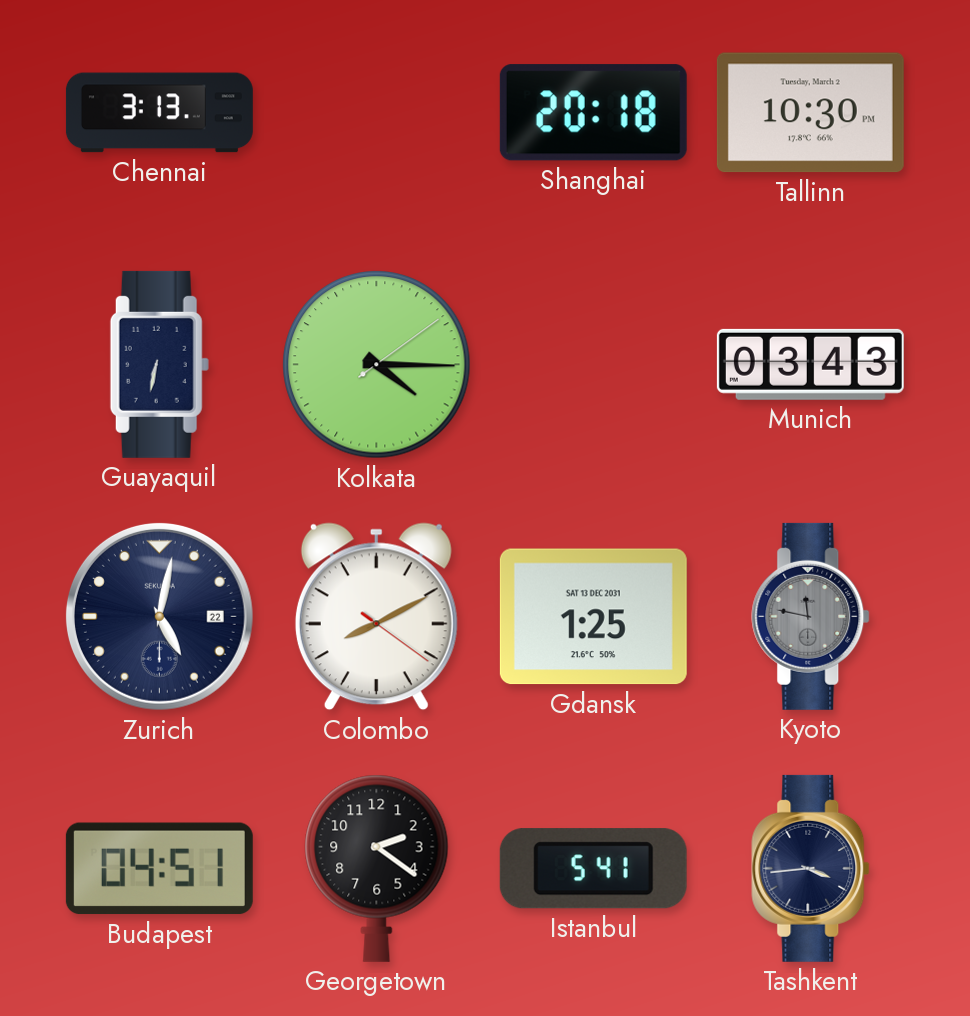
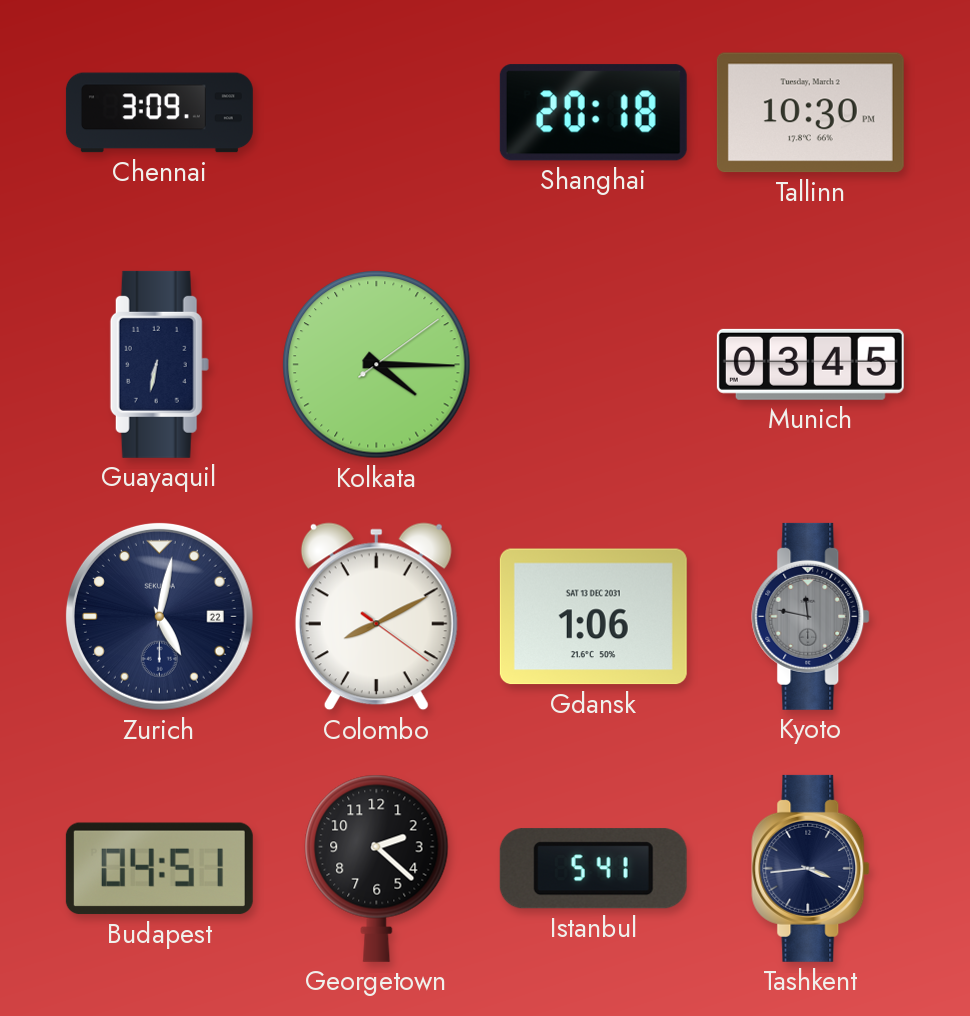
Chennai: 3:13 -> 3:09 (159, 113)
Munich: 03:43 -> 03:45 (810, 364)
Gdansk: 1:25 -> 1:06 (593, 617)
Georgetown: 2:21 -> 2:22 (377, 868)
